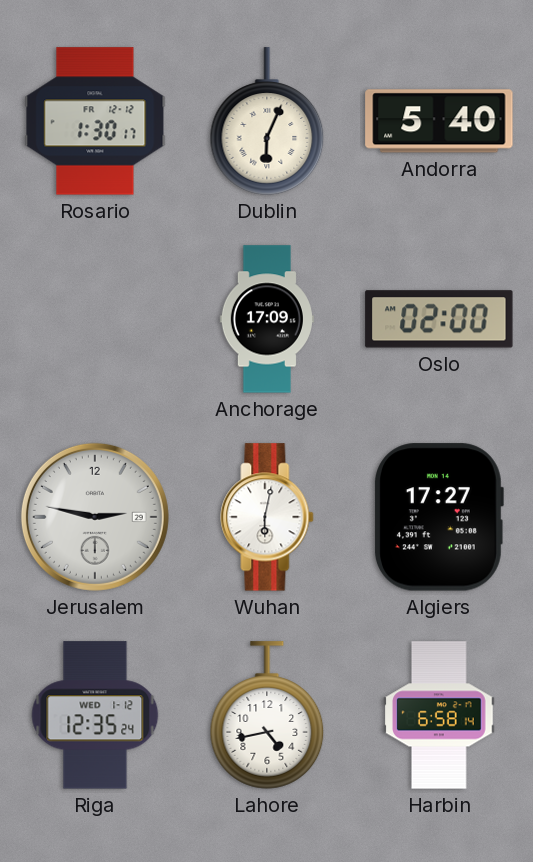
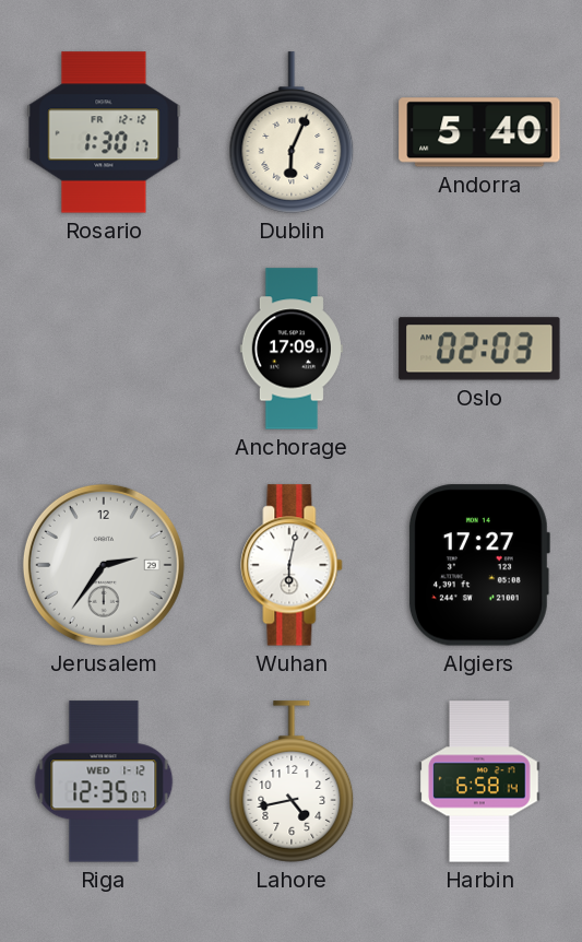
Oslo: 02:00 -> 02:03 (479, 349)
Jerusalem: 2:47 -> 2:36 (104, 565)
Riga: 12:35:24 -> 12:35:07 (104, 781)
